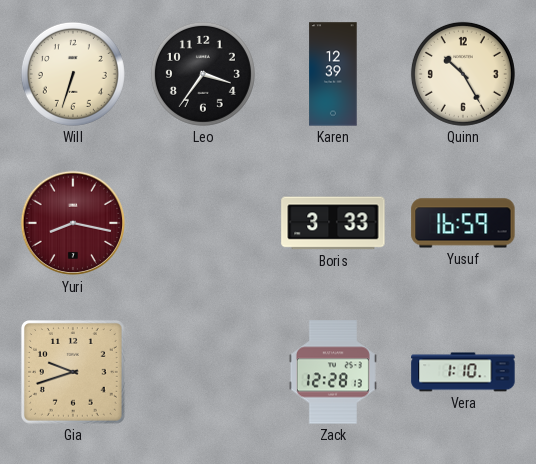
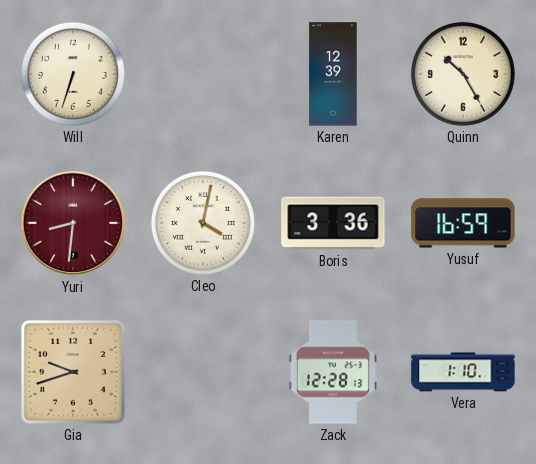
Leo: 3:36 -> none (203, 74)
Yuri: 8:17 -> 8:31 (73, 223)
Cleo: none -> 4:02 (203, 223)
Boris: 3:33 -> 3:36 (333, 223)
